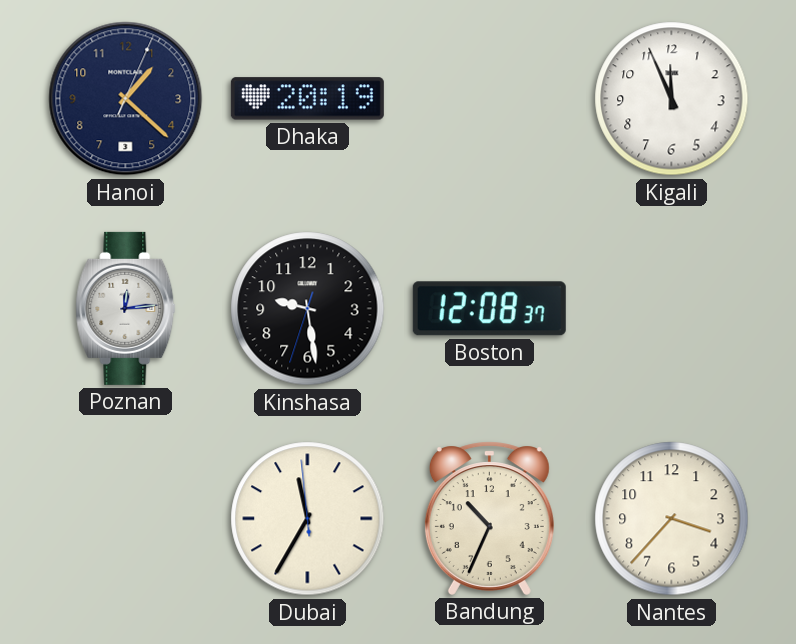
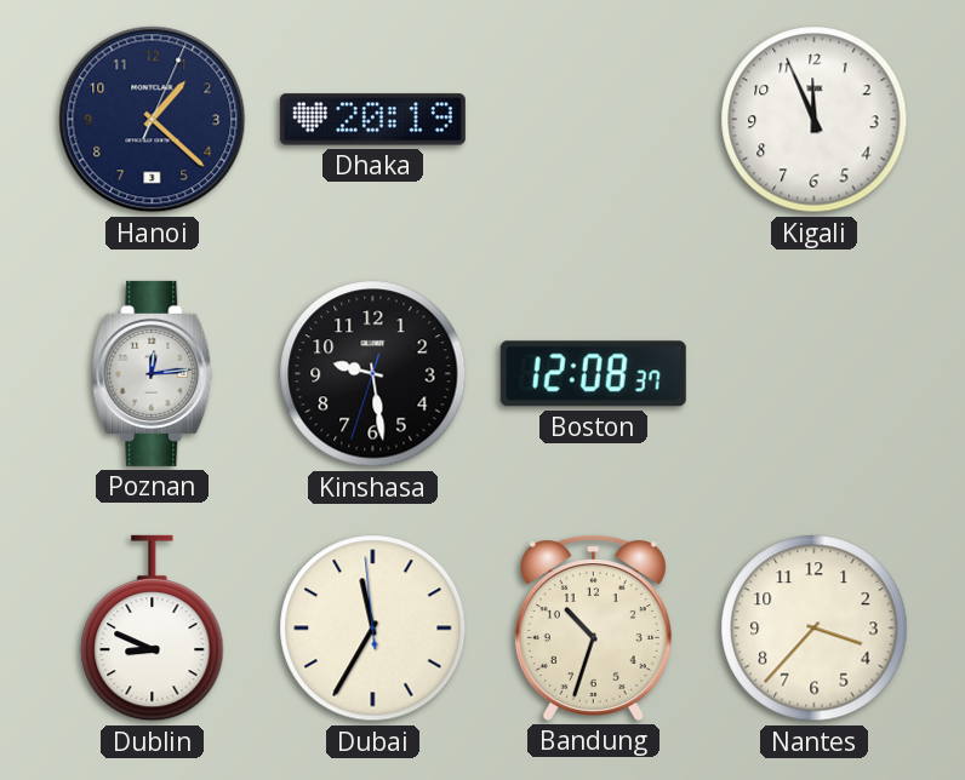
Dublin: none -> 8:49 (153, 629)
Bandung: 10:34 -> 10:33 (593, 627)
